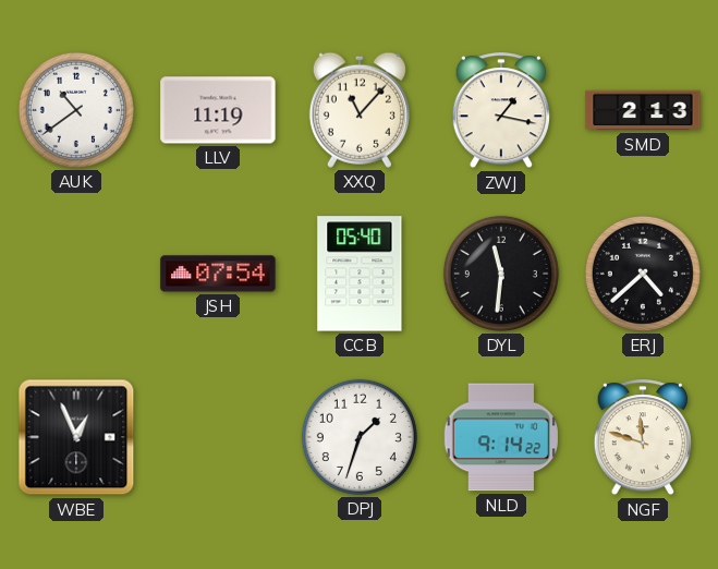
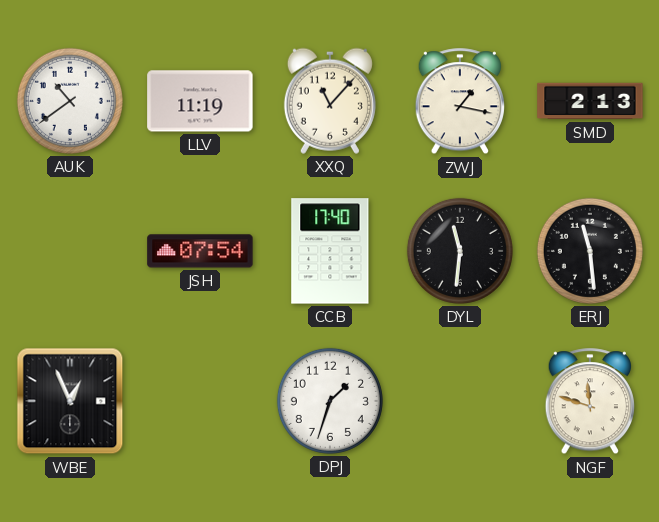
CCB: 05:40 -> 17:40 (330, 251)
ERJ: 4:38 -> 11:29 (590, 251)
NLD: 9:14 -> none (501, 437)
